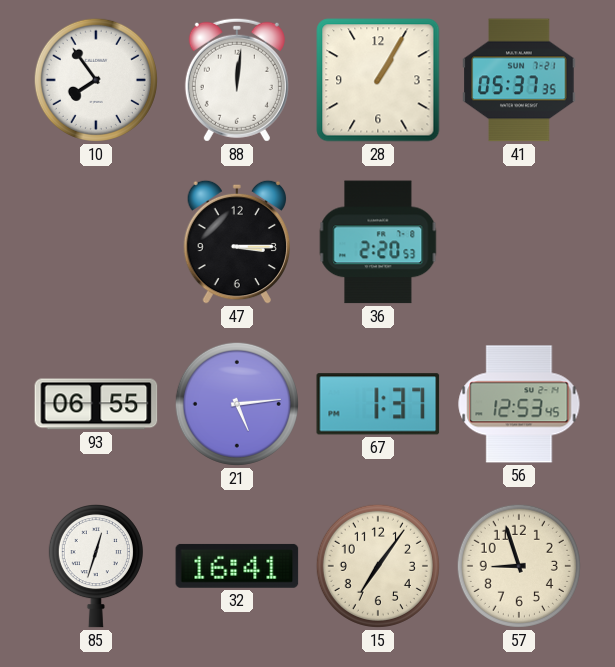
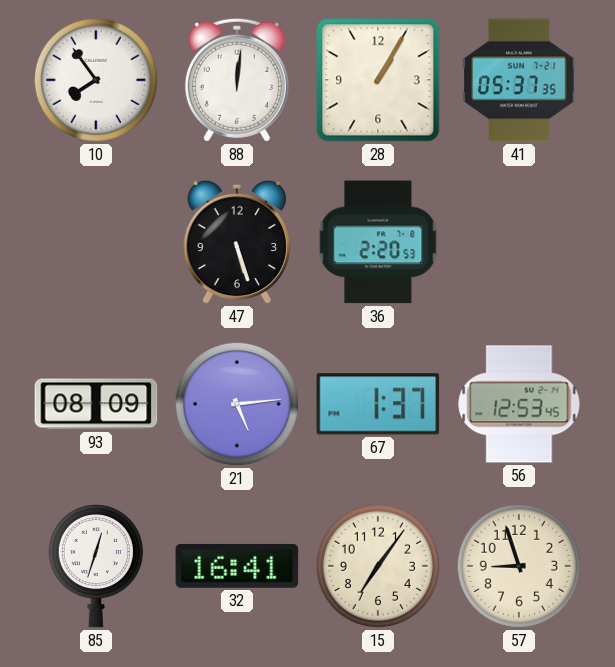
47: 3:15 -> 5:27 (236, 242)
93: 06:55 -> 08:09 (96, 404)
